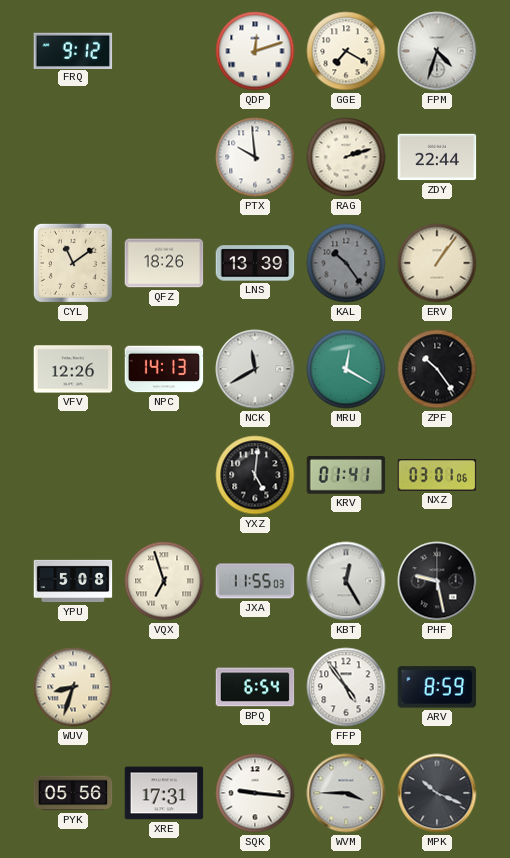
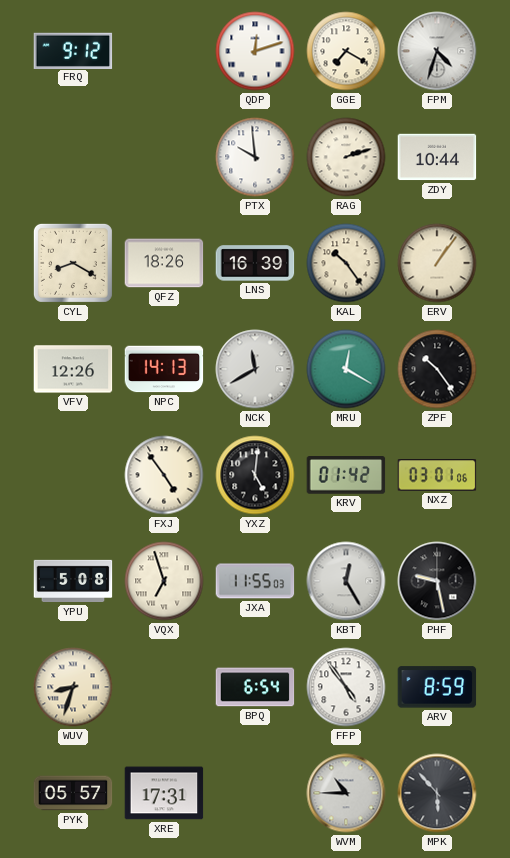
ZDY: 22:44 -> 10:44 (437, 157)
CYL: 11:09 -> 8:20 (73, 263)
LNS: 13:39 -> 16:39 (255, 263)
KAL dial: grey -> cream (346, 263)
FXJ: none -> 4:54 (164, 475)
KRV: 01:41 -> 01:42 (346, 476)
PYK: 05:56 -> 05:57 (73, 793)
SQK: 9:16 -> none (255, 793)
WVM: 3:45 -> 10:45 (346, 793)
MPK: 10:19 -> 5:53 (437, 793)
